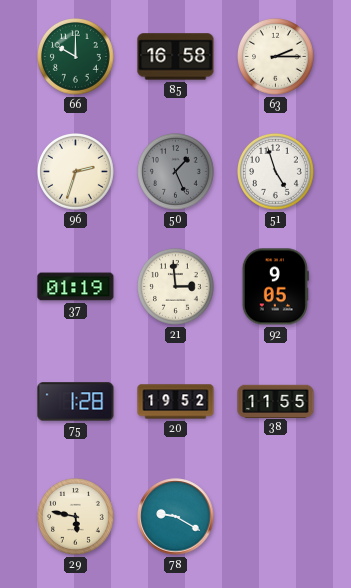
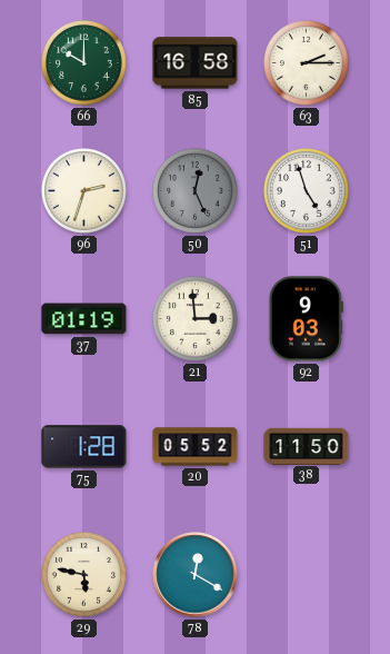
50: 1:26 -> 12:26 (196, 191)
92: 9:05 -> 9:03 (306, 319)
20: 19:52 -> 05:52 (196, 447)
38: 11:55 -> 11:50 (307, 446)
78: 9:20 -> 12:20 (196, 575)
